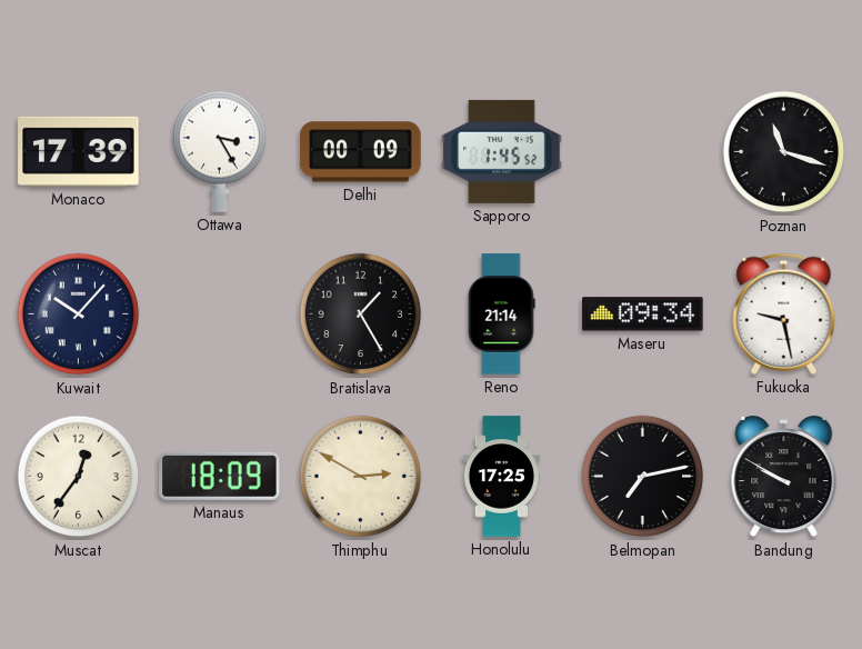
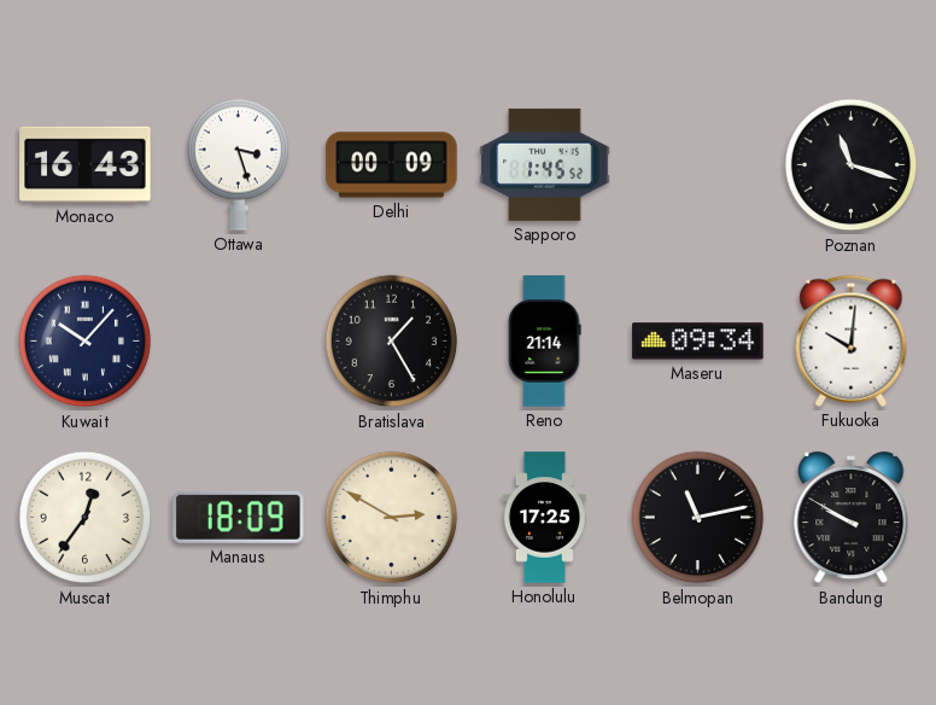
Monaco: 17:39 -> 16:43 (86, 164)
Ottawa: 3:25 -> 3:27 (239, 164)
Fukuoka: 9:28 -> 10:01 (852, 340)
Belmopan: 7:13 -> 11:13 (698, 518)
